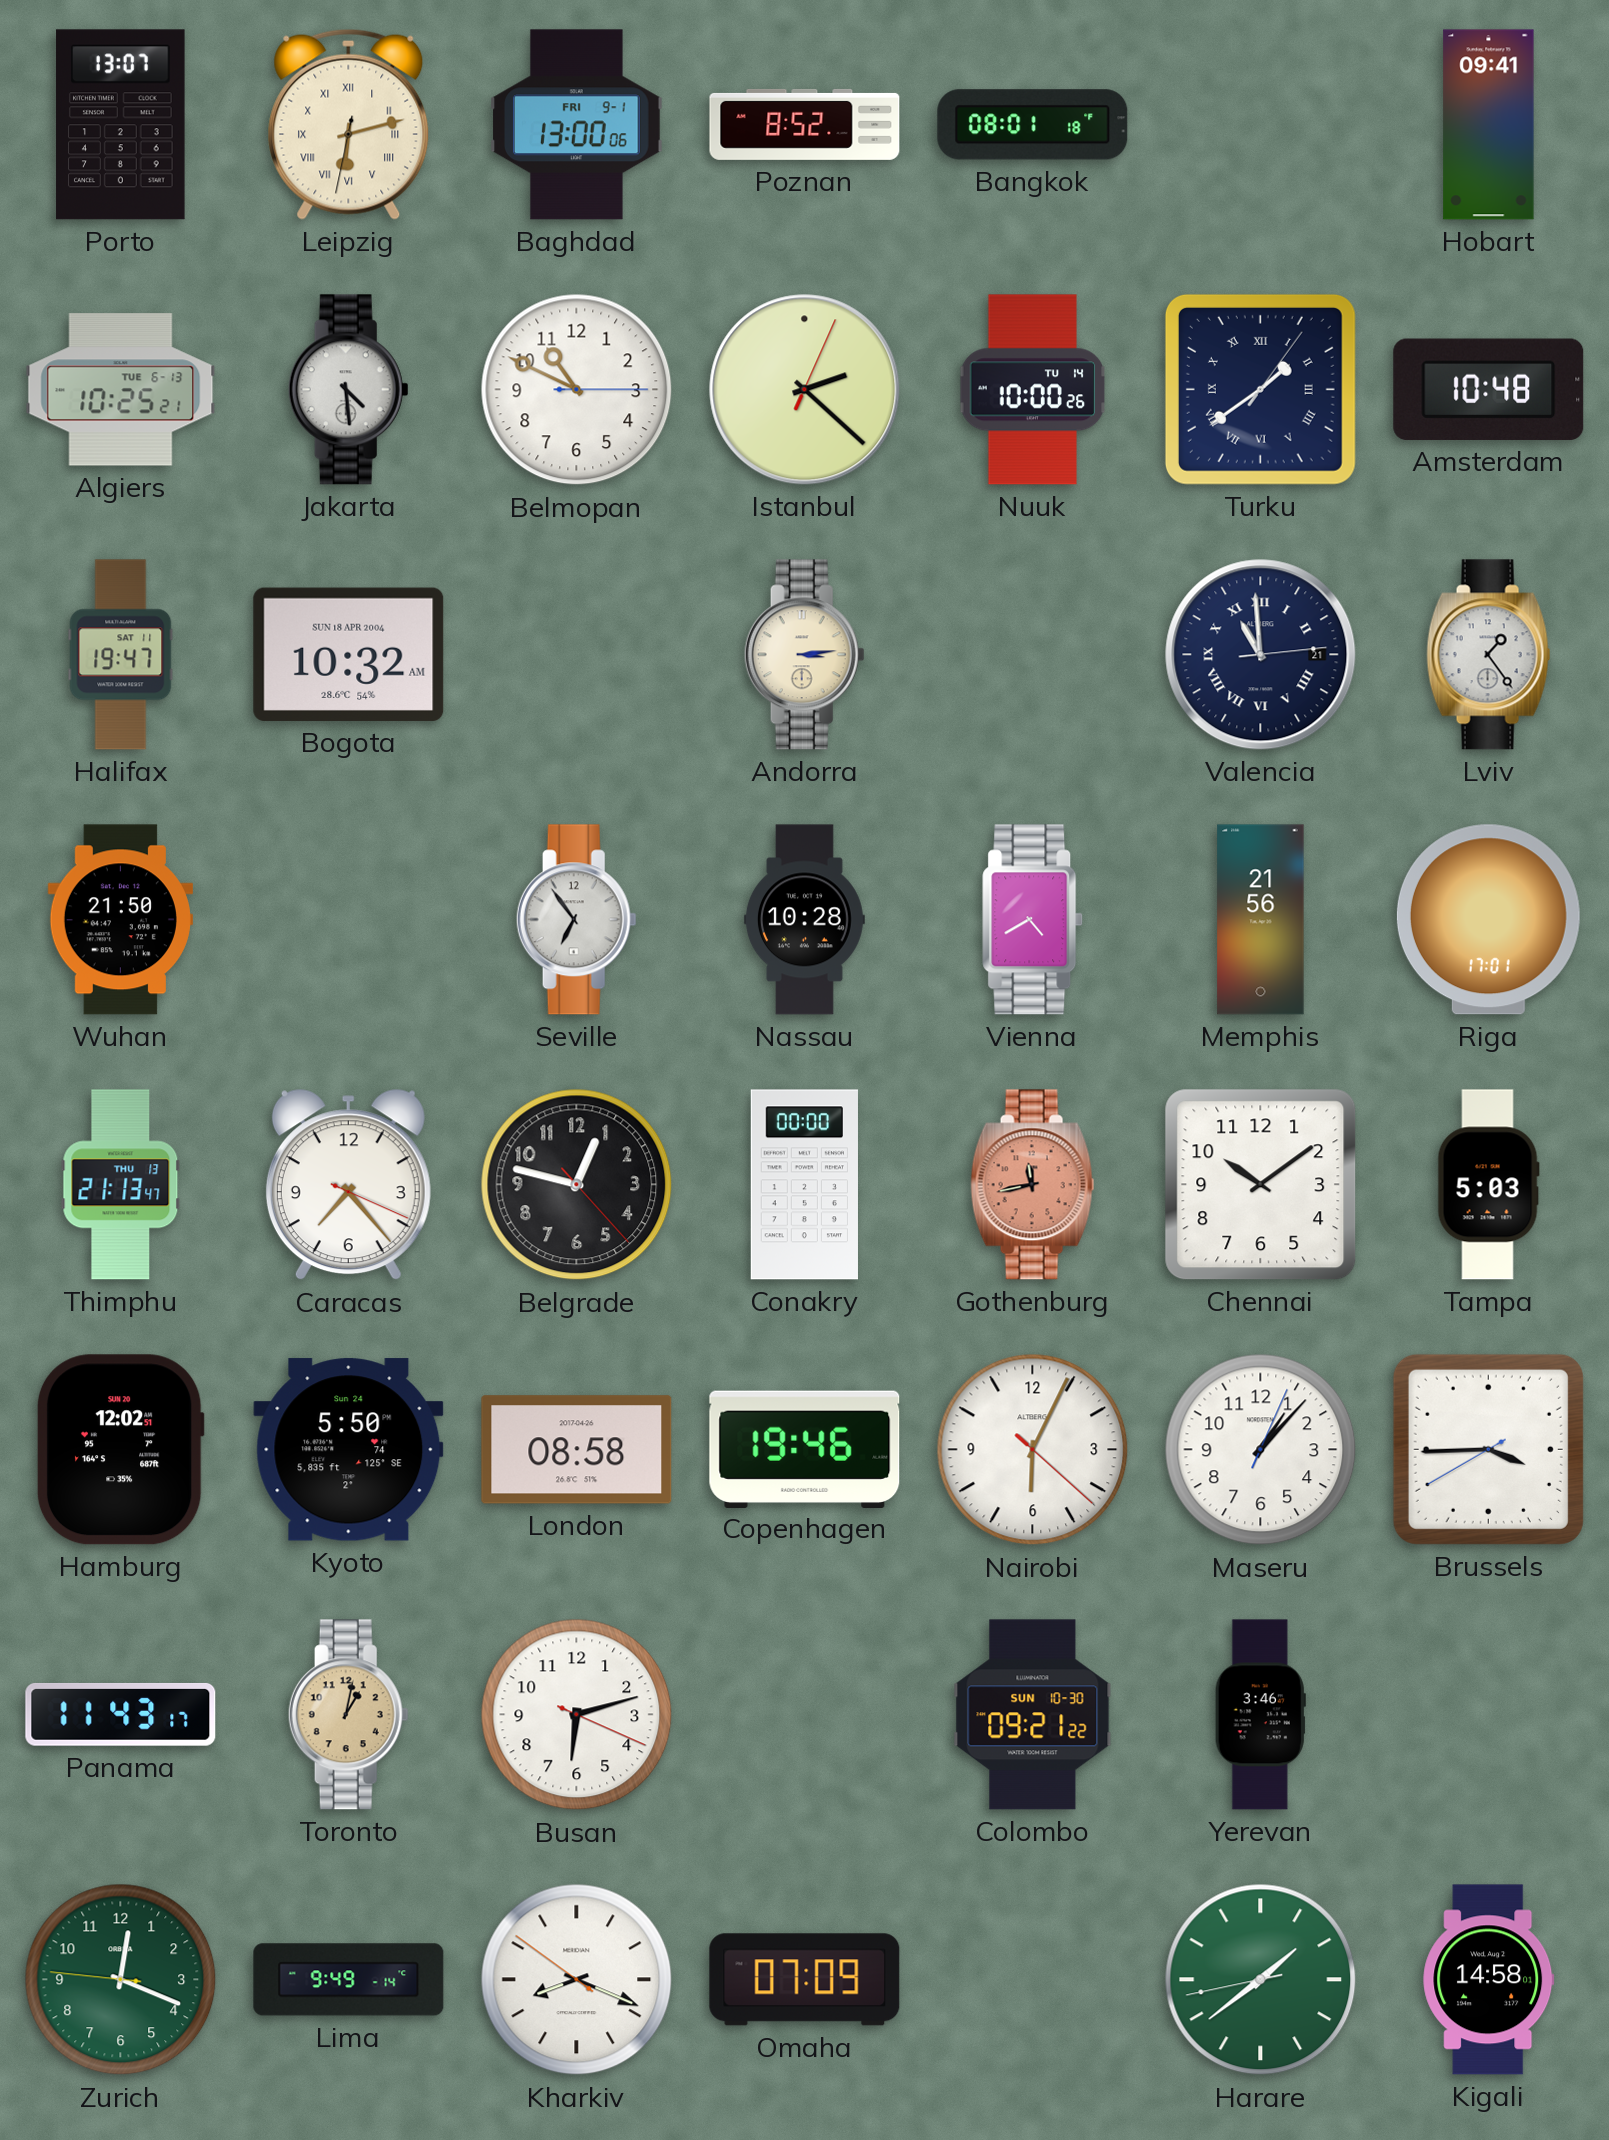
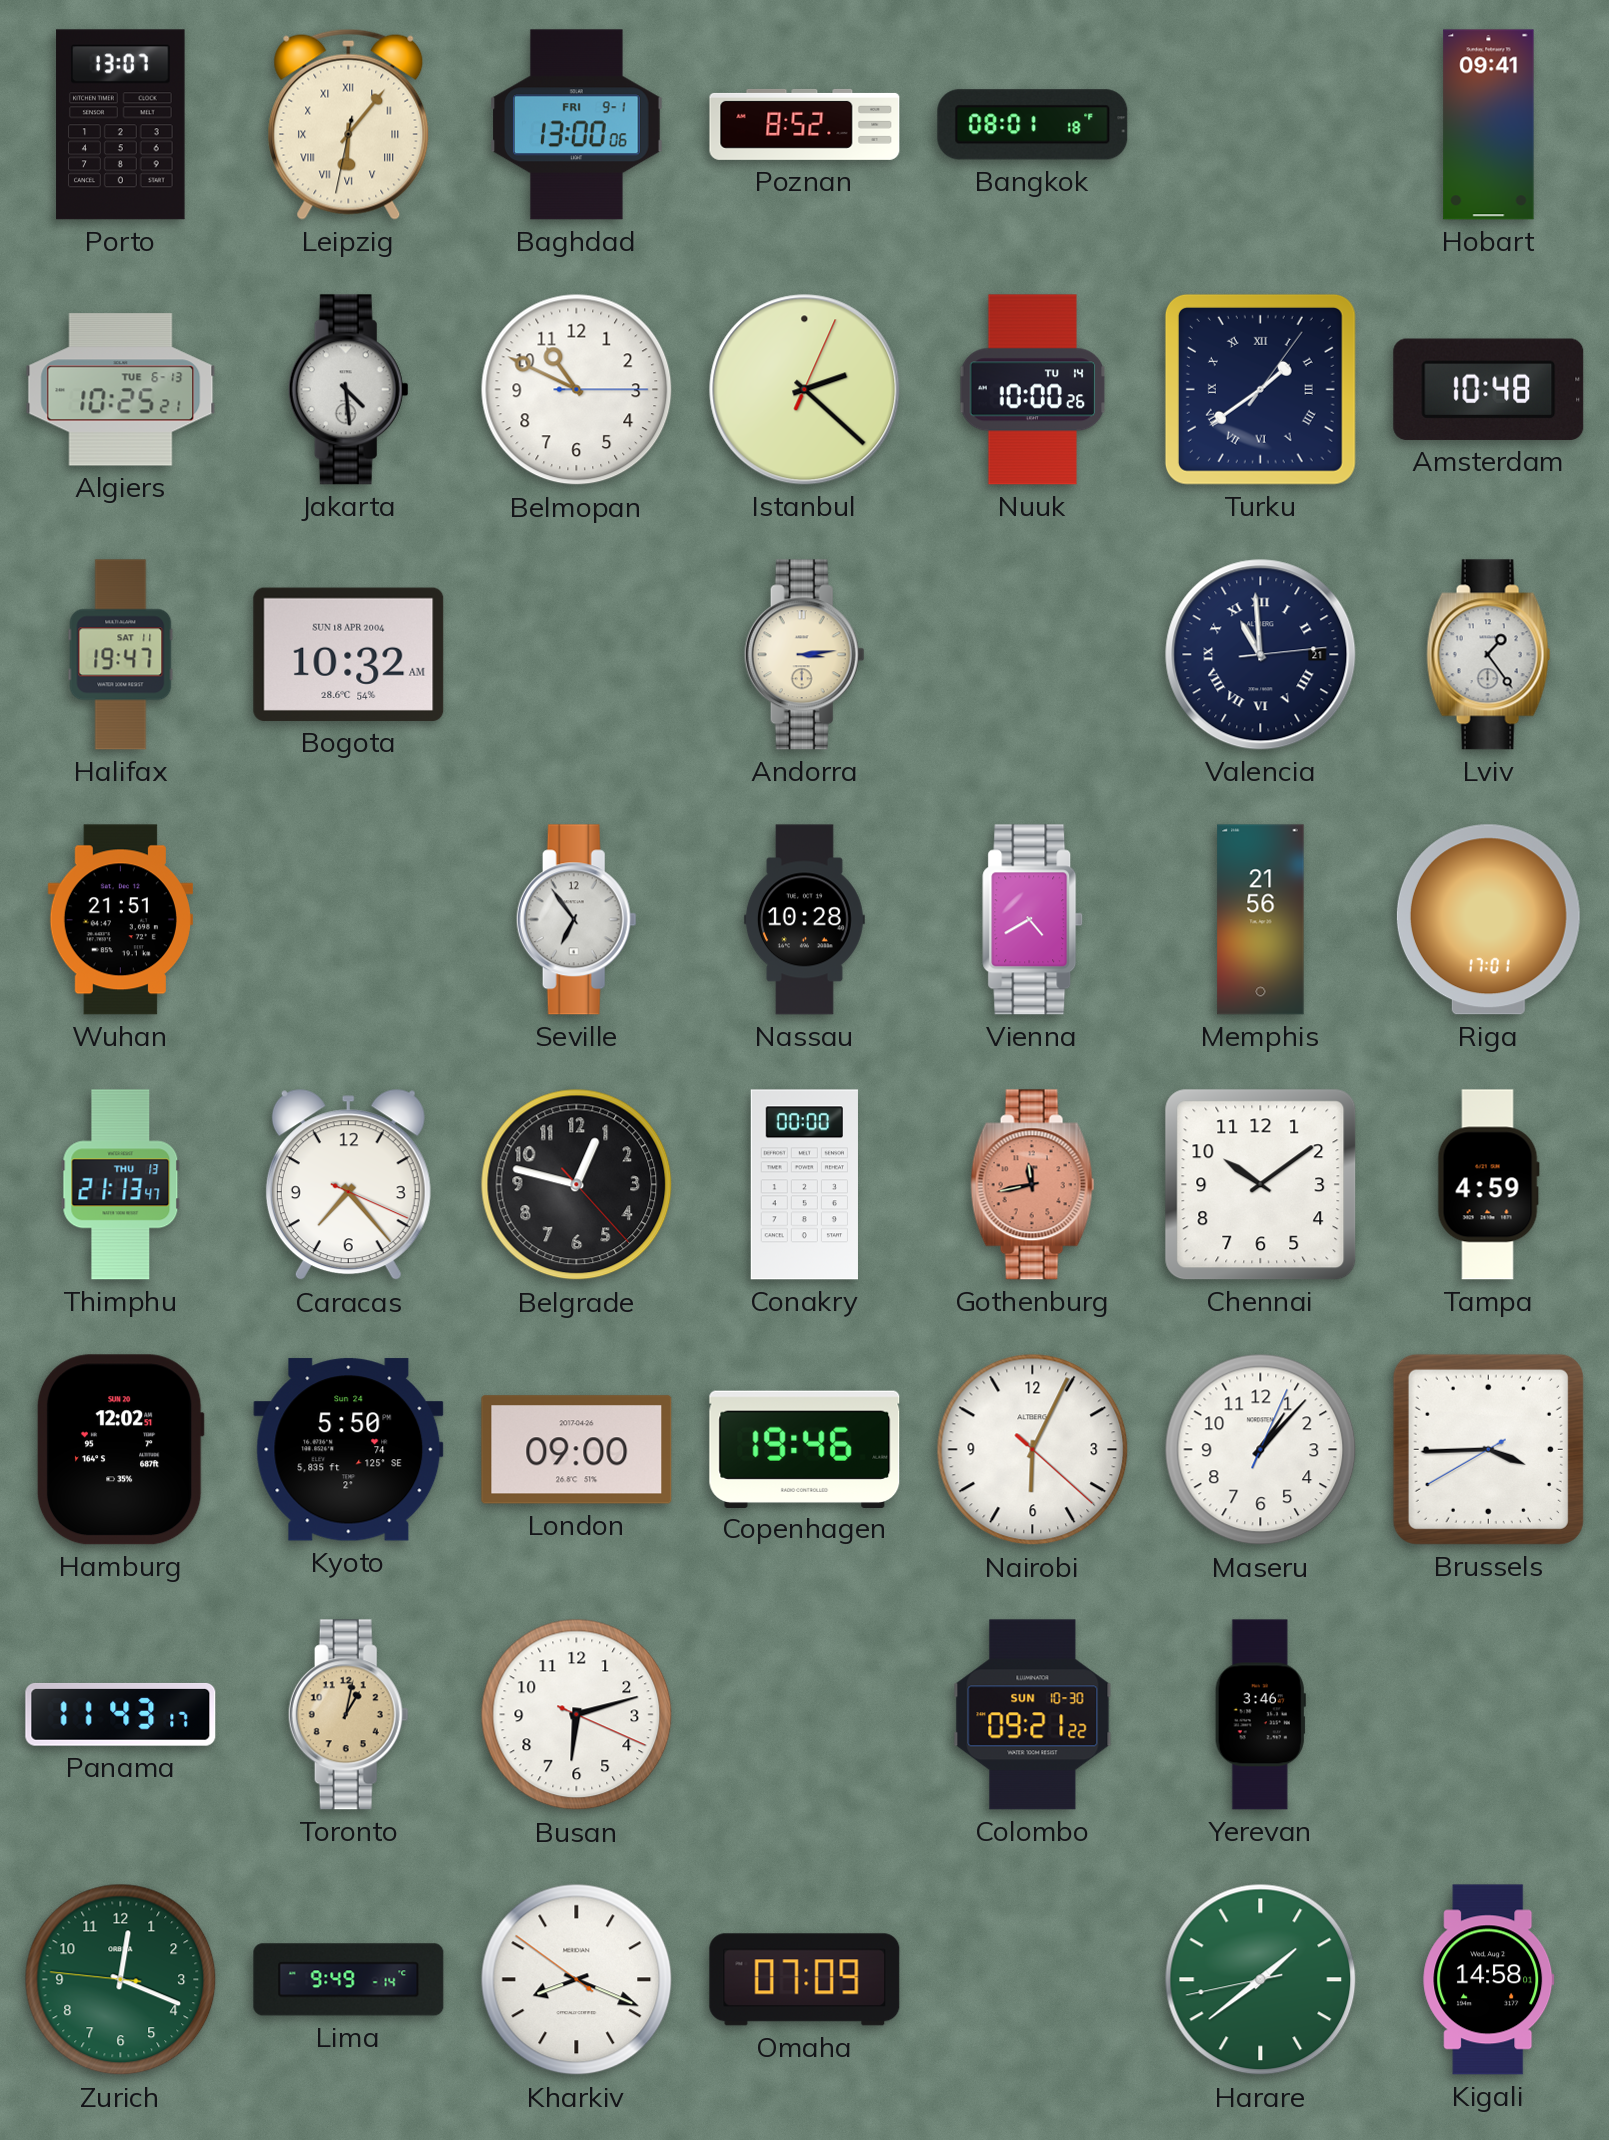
Leipzig: 6:12 -> 6:06 (349, 124)
Wuhan: 21:50 -> 21:51 (120, 920)
Tampa: 5:03 -> 4:59 (1488, 1185)
London: 08:58 -> 09:00 (577, 1450)
